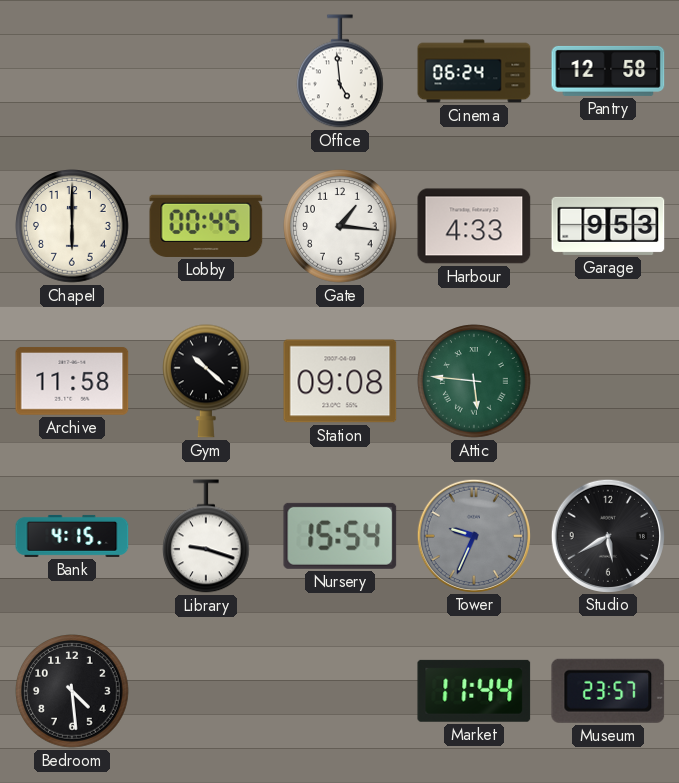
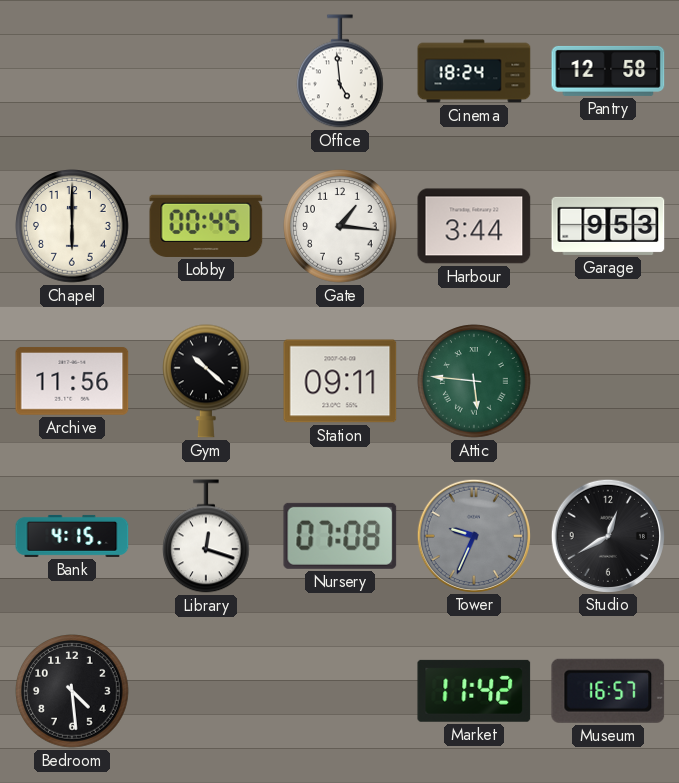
Cinema: 06:24 -> 18:24 (474, 71)
Harbour: 4:33 -> 3:44 (474, 226)
Archive: 11:58 -> 11:56 (72, 381)
Station: 09:08 -> 09:11 (340, 381)
Library: 9:18 -> 12:18 (207, 536)
Nursery: 15:54 -> 07:08 (340, 536)
Studio: 5:40 -> 12:40 (607, 535)
Market: 11:44 -> 11:42 (474, 691)
Museum: 23:57 -> 16:57 (608, 691)
